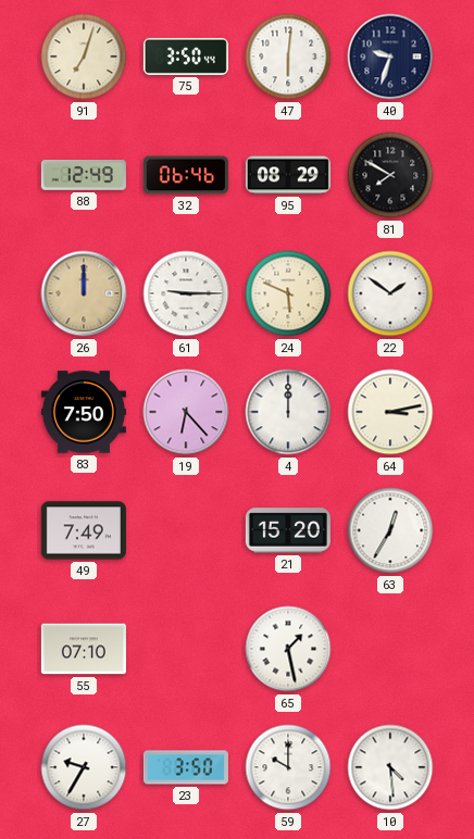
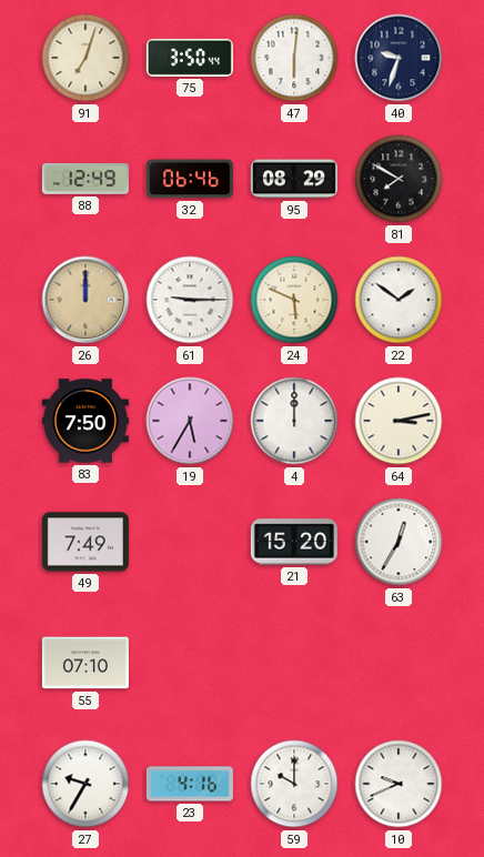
19: 6:23 -> 5:35 (190, 421)
65: 1:28 -> none (288, 649)
23: 3:50 -> 4:16 (190, 784)
10: 4:29 -> 9:41 (399, 784)
